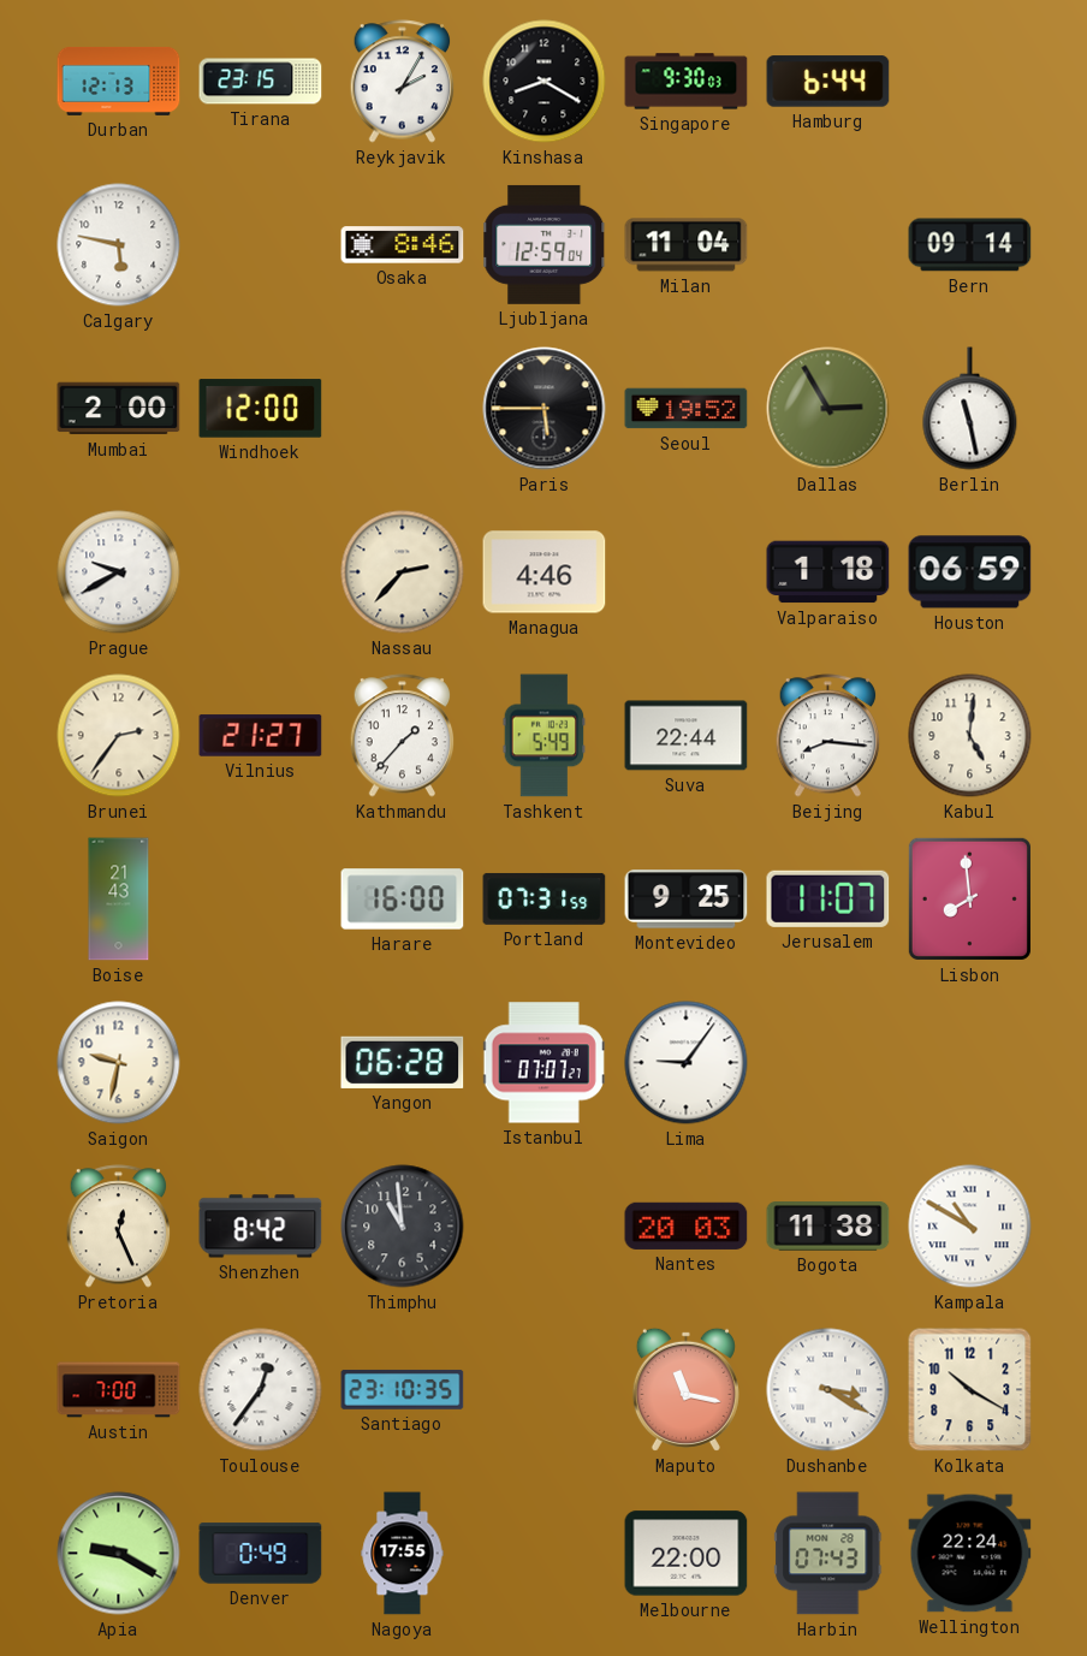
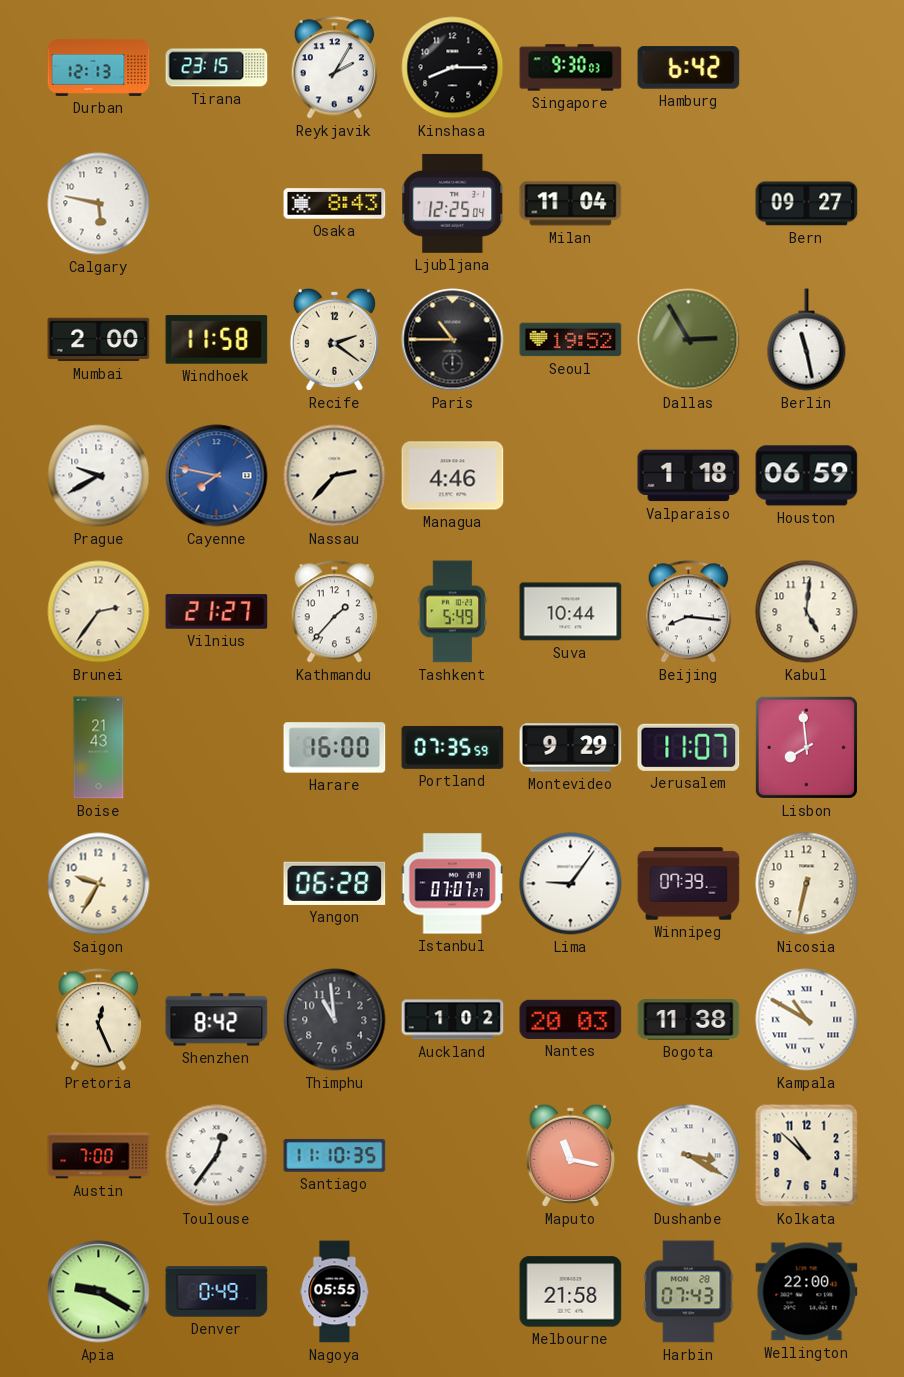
Kinshasa: 8:20 -> 8:15 (453, 68)
Hamburg: 6:44 -> 6:42 (689, 68)
Osaka: 8:46 -> 8:43 (335, 204)
Ljubljana: 12:59 -> 12:25 (453, 203)
Bern: 09:14 -> 09:27 (807, 204)
Windhoek: 12:00 -> 11:58 (217, 340)
Recife: none -> 2:21 (334, 339)
Paris: 5:45 -> 10:45 (453, 340)
Cayenne: none -> 7:47 (217, 476)
Suva: 22:44 -> 10:44 (571, 612)
Portland: 07:31 -> 07:35 (453, 747)
Montevideo: 9:25 -> 9:29 (571, 748)
Saigon: 9:32 -> 9:35 (99, 884)
Winnipeg: none -> 07:39 (689, 884)
Nicosia: none -> 6:32 (807, 884)
Auckland: none -> 1:02 (453, 1020)
Santiago: 23:10 -> 11:10 (335, 1155)
Kolkata: 10:20 -> 10:52 (807, 1156)
Nagoya: 17:55 -> 05:55 (335, 1292)
Melbourne: 22:00 -> 21:58 (571, 1292)
Wellington: 22:24 -> 22:00 (807, 1292)
